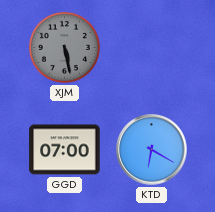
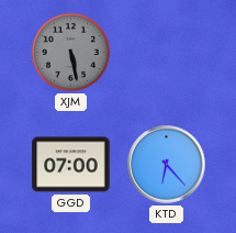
KTD: 6:20 -> 6:23 (167, 165)
